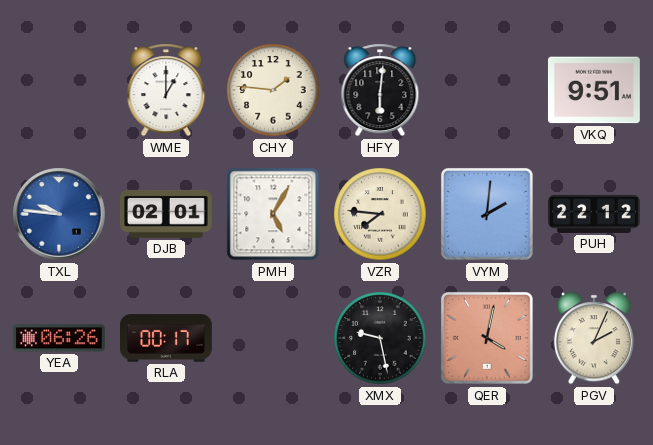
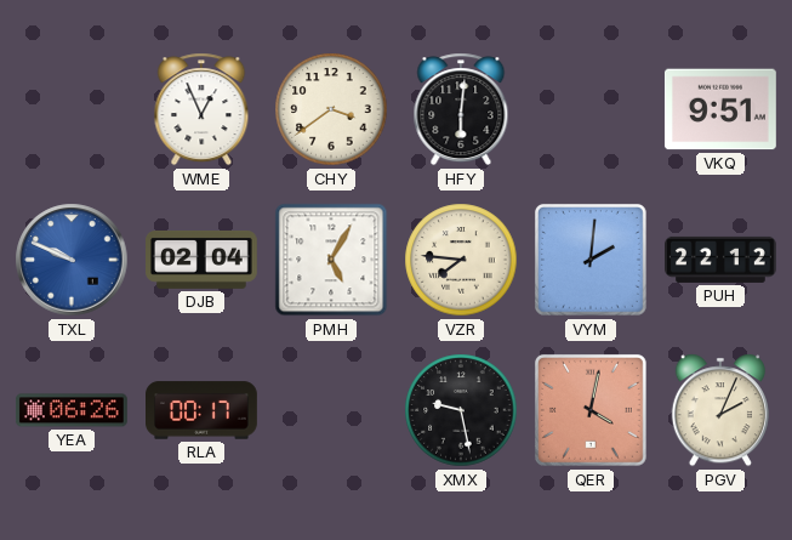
WME: 1:00 -> 12:56 (201, 109)
CHY: 1:46 -> 3:39 (331, 109)
TXL: 9:46 -> 9:49 (72, 260)
DJB: 02:01 -> 02:04 (203, 260)
